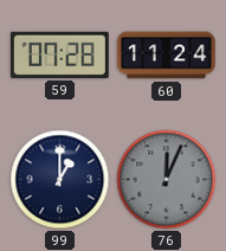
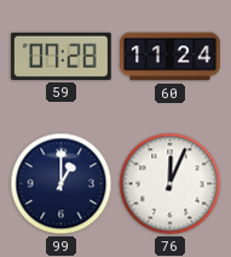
76 dial: grey -> white (171, 184)
